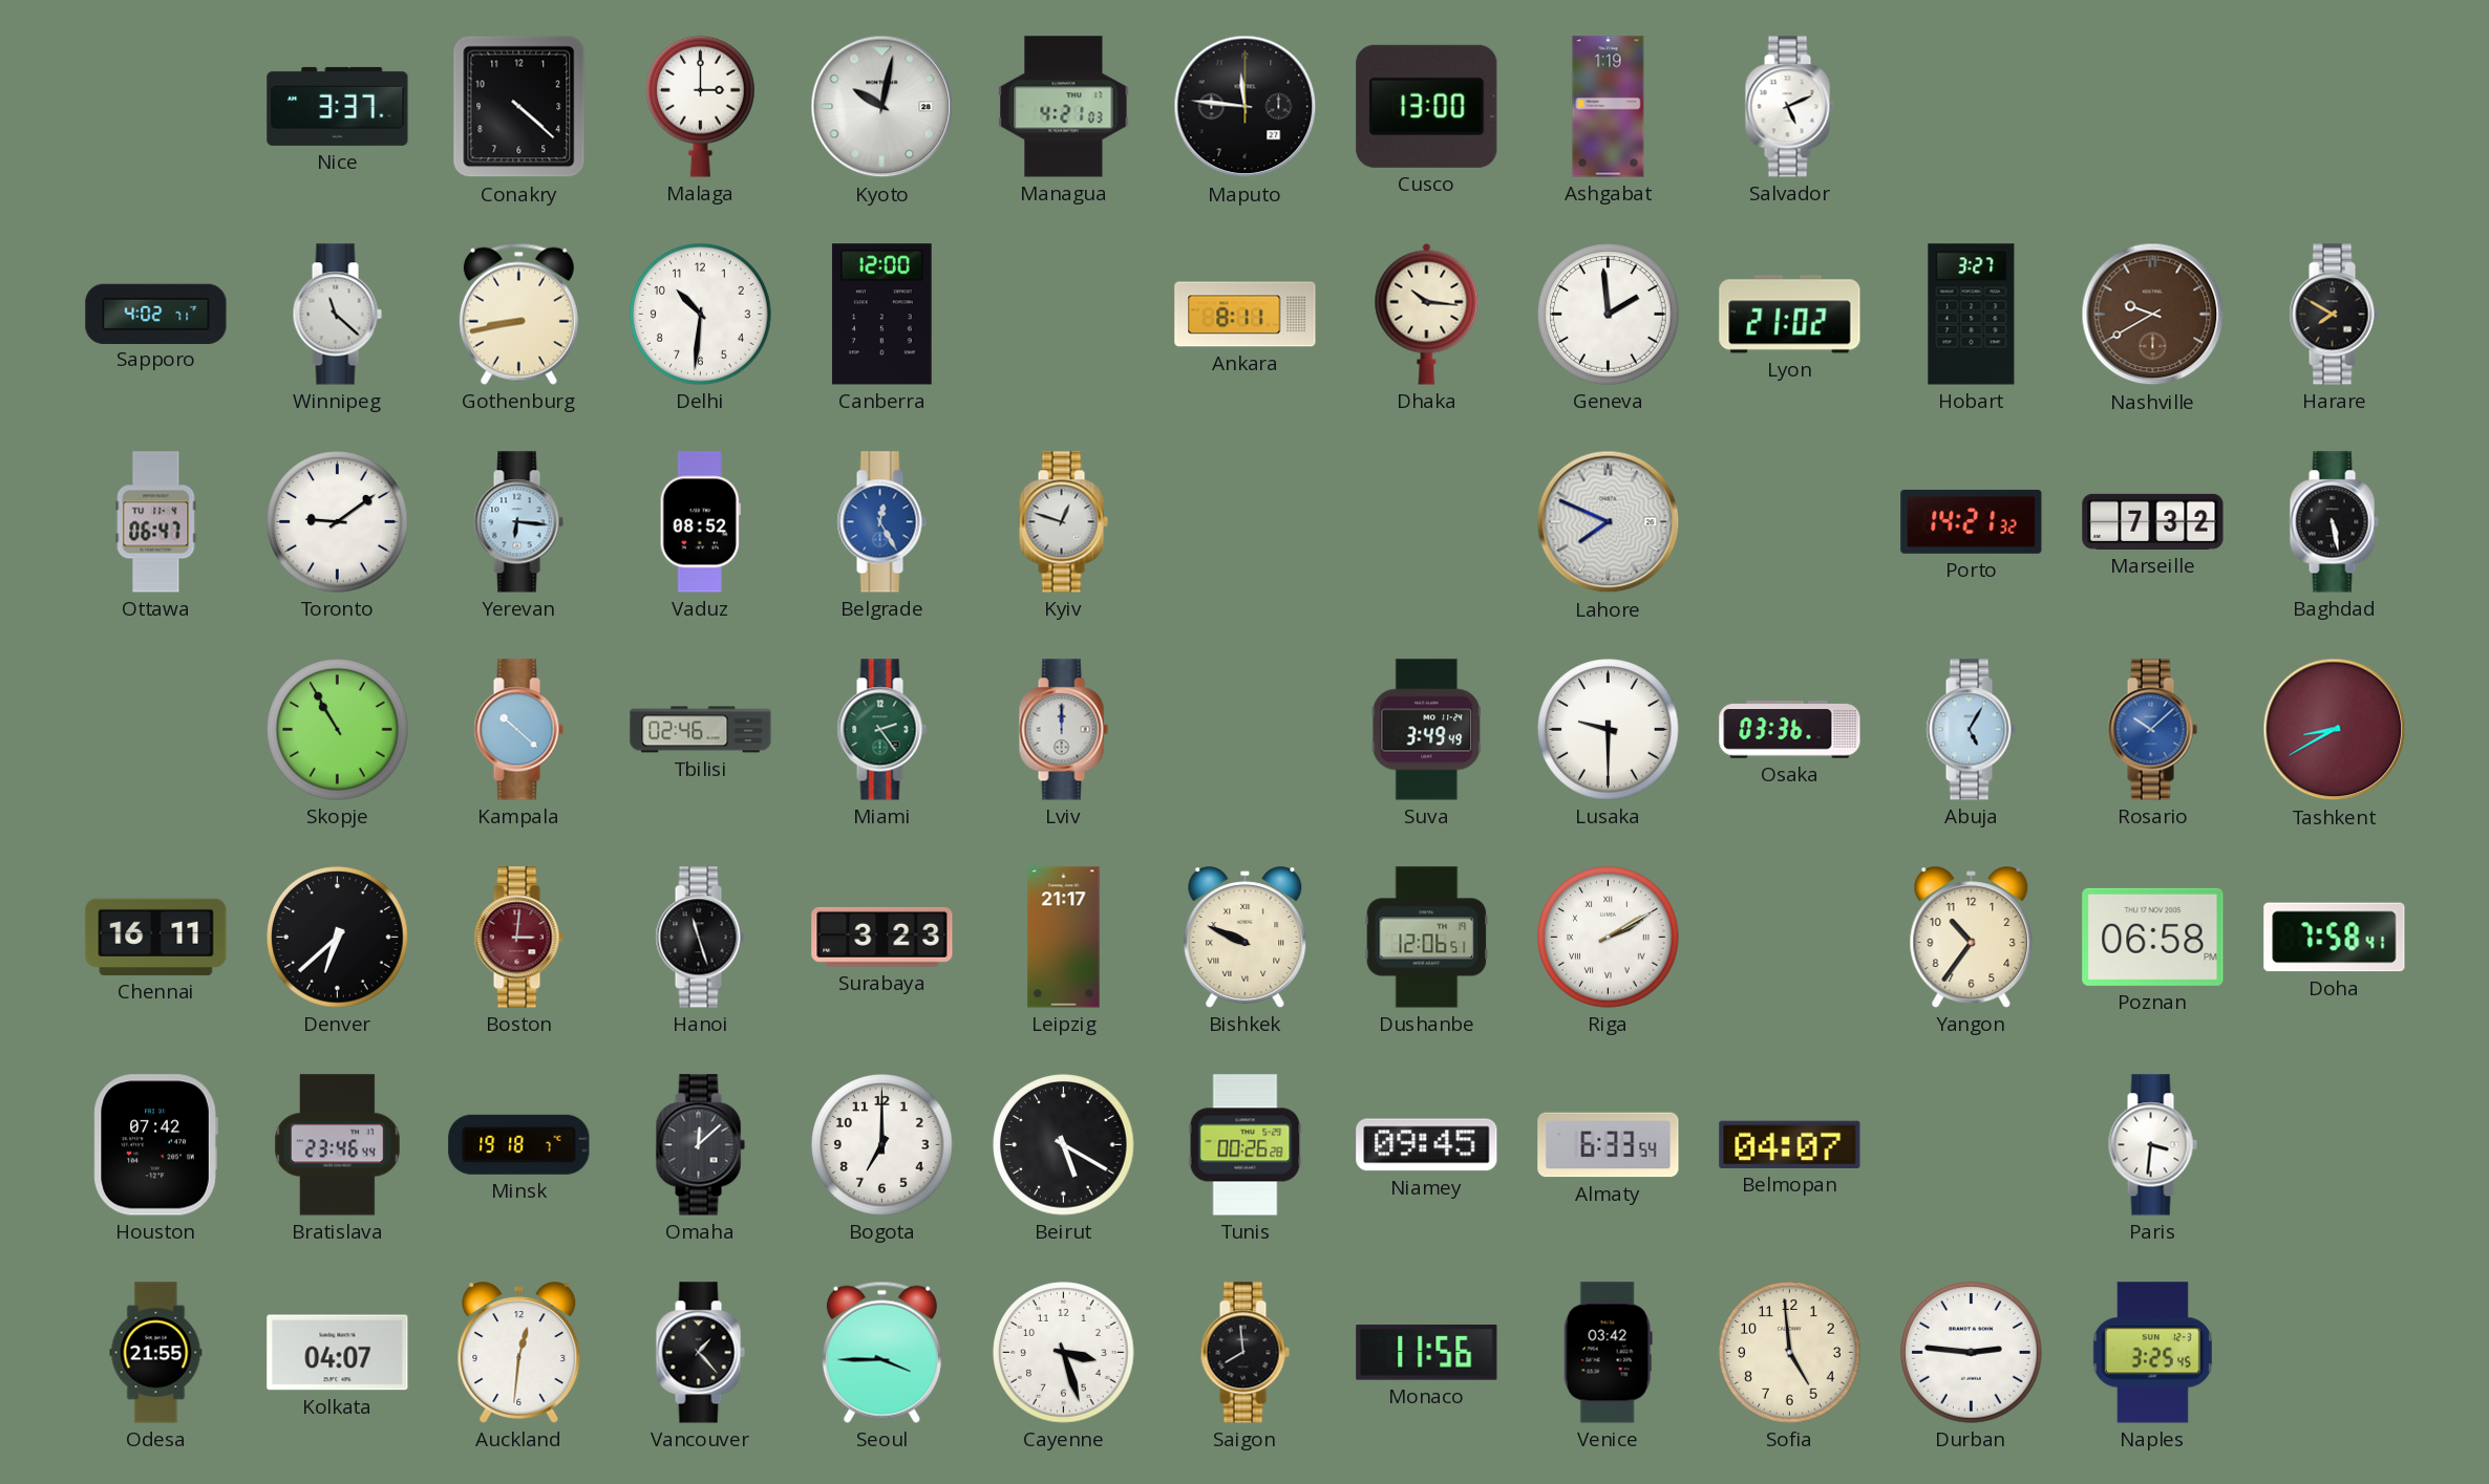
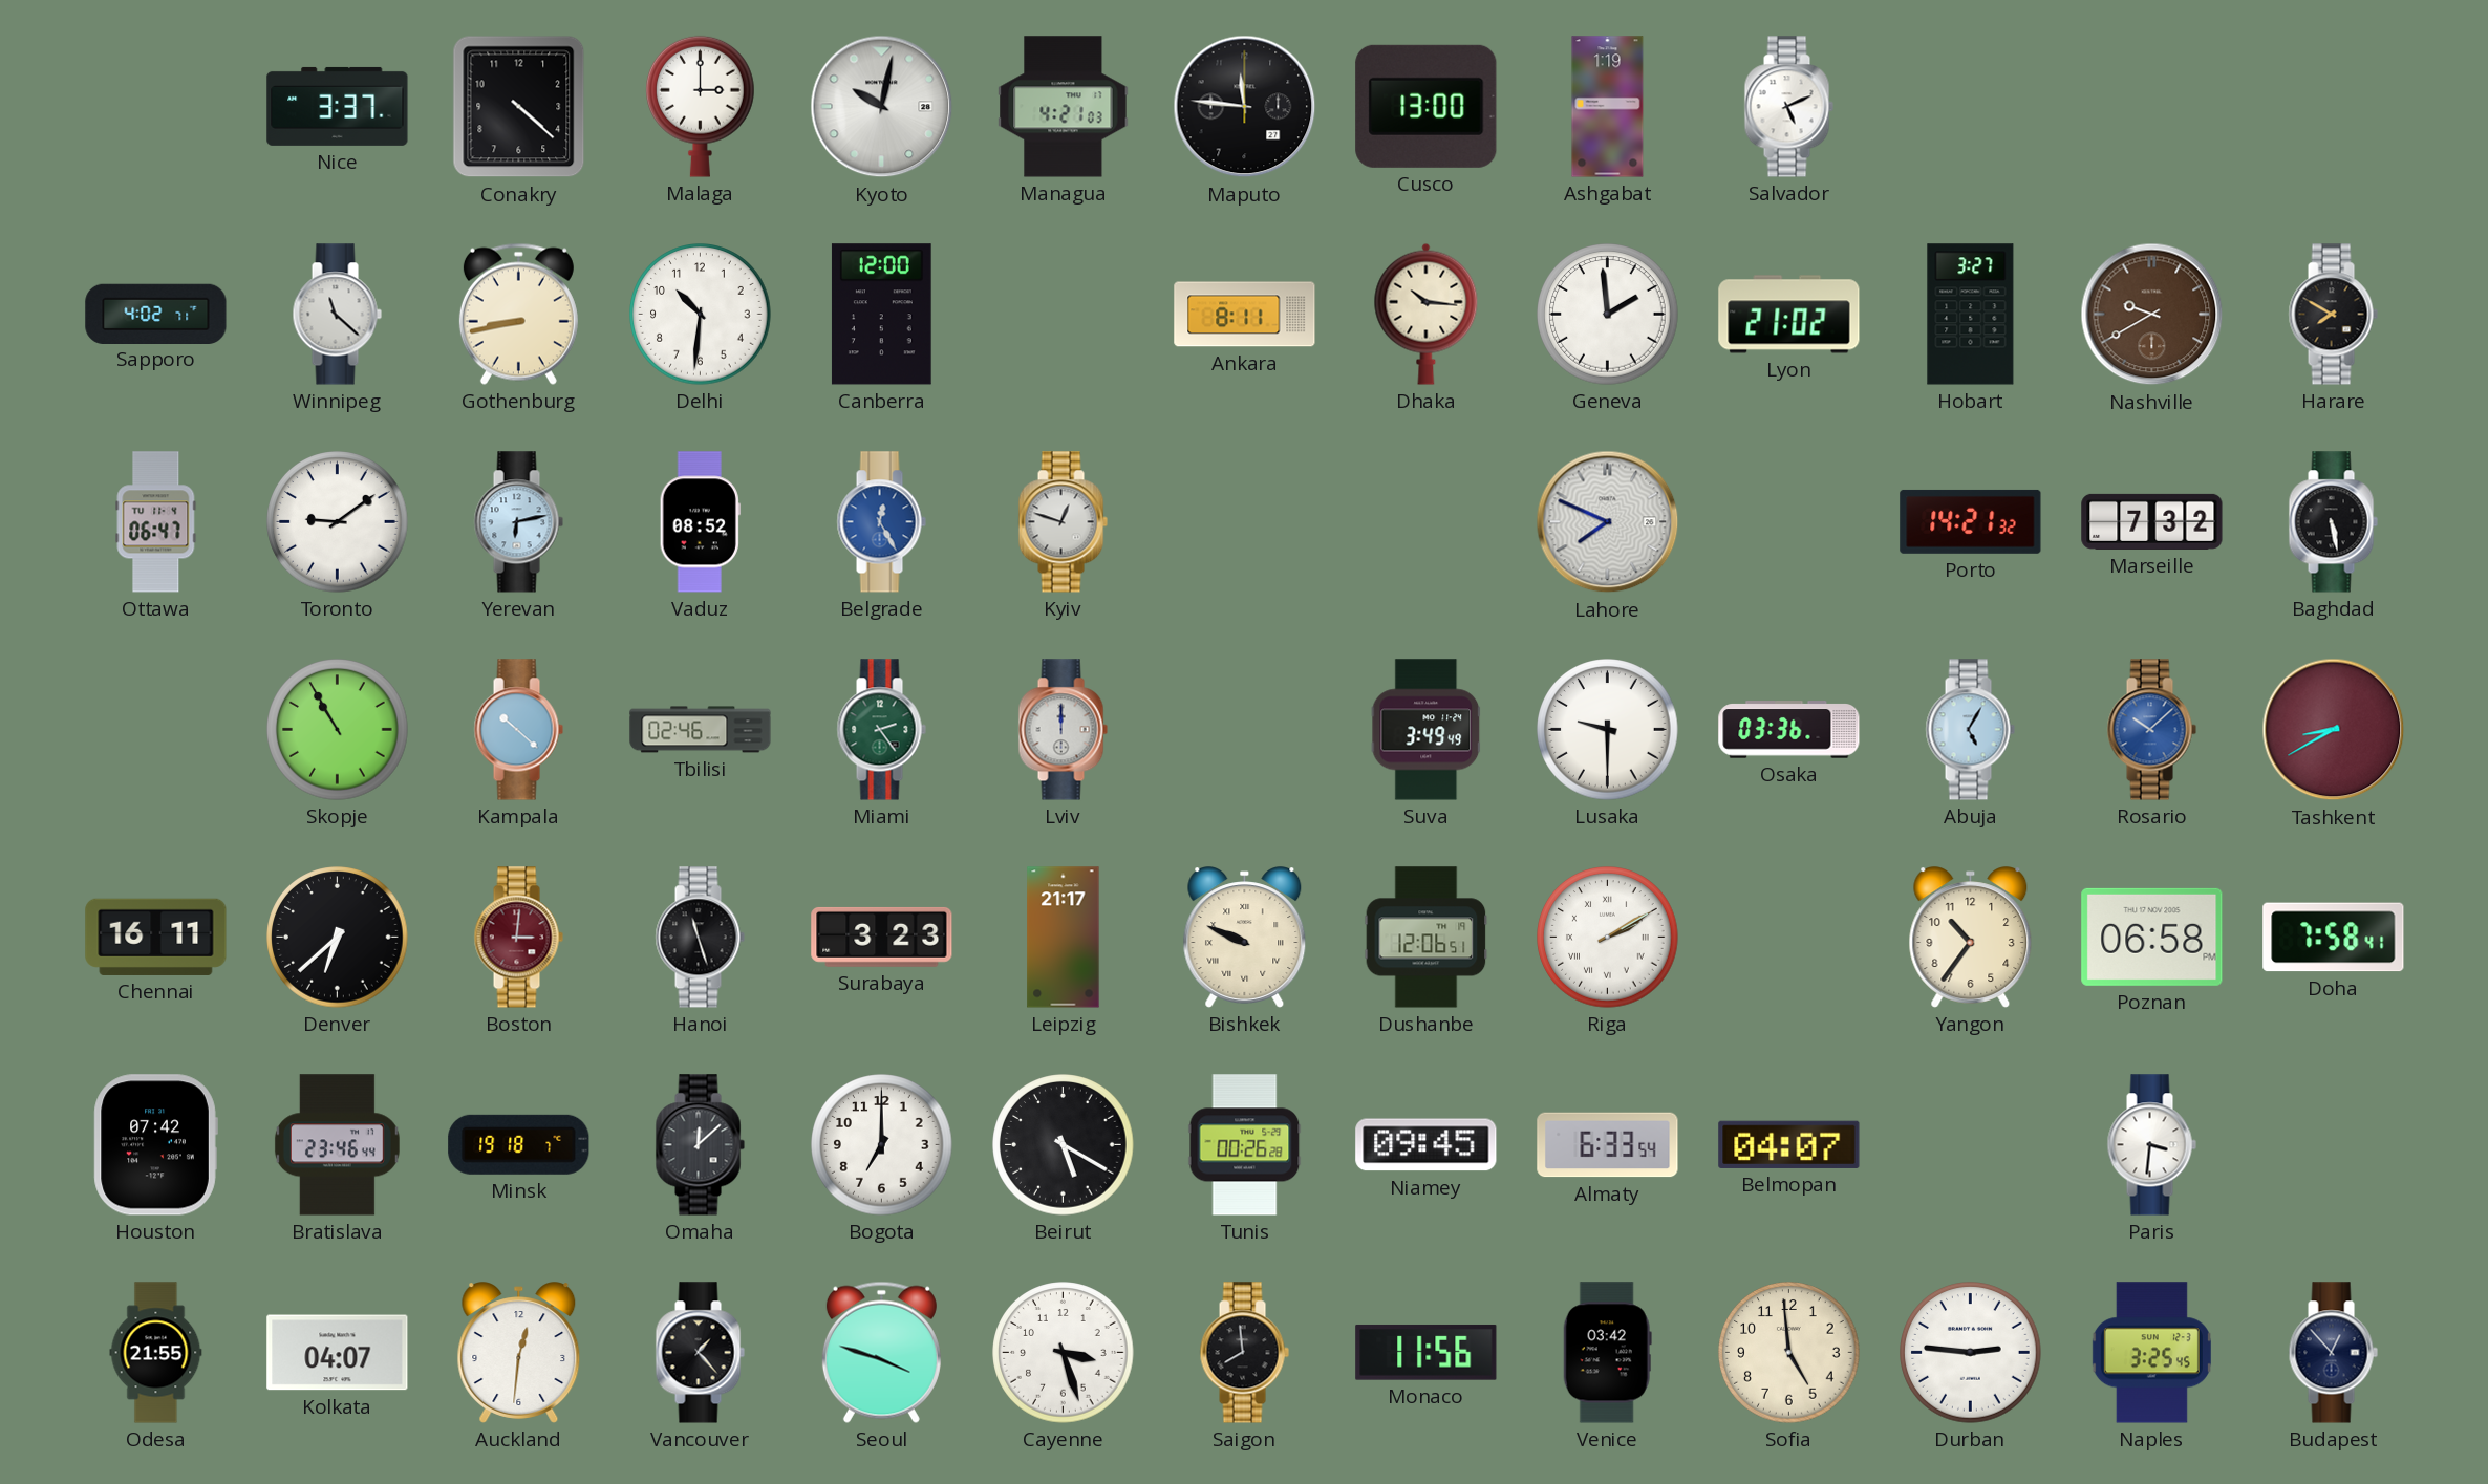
Yerevan: 6:16 -> 6:13 (518, 522)
Seoul: 3:45 -> 3:48 (881, 1352)
Budapest: none -> 12:53 (2333, 1353)
